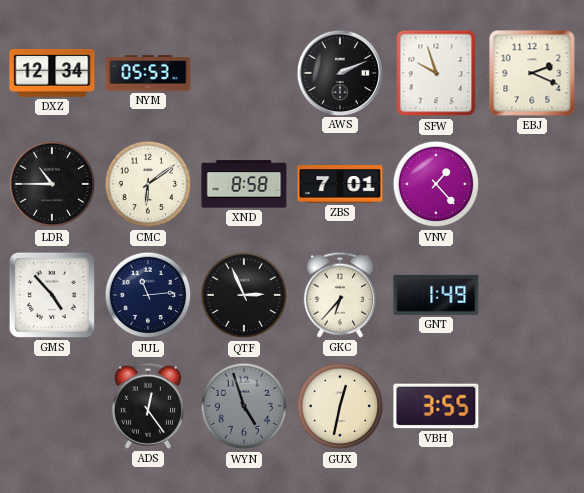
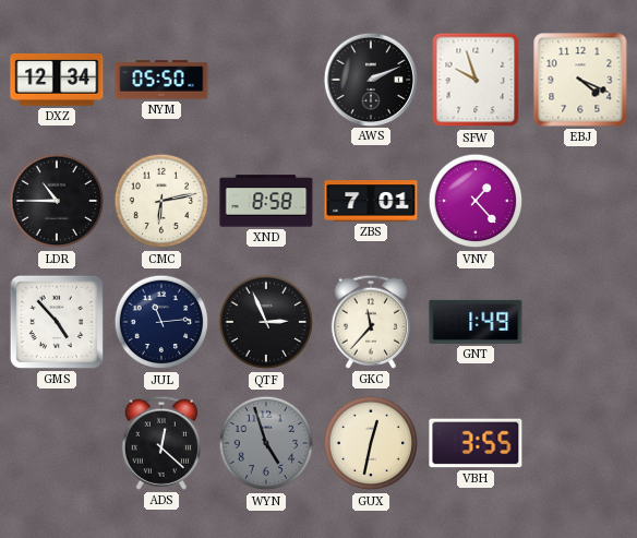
NYM: 05:53 -> 05:50 (161, 80)
EBJ: 2:19 -> 4:19 (580, 80)
CMC: 6:09 -> 6:13 (161, 201)
GKC: 6:37 -> 11:37 (371, 322)
ADS: 12:24 -> 12:22 (161, 443)
